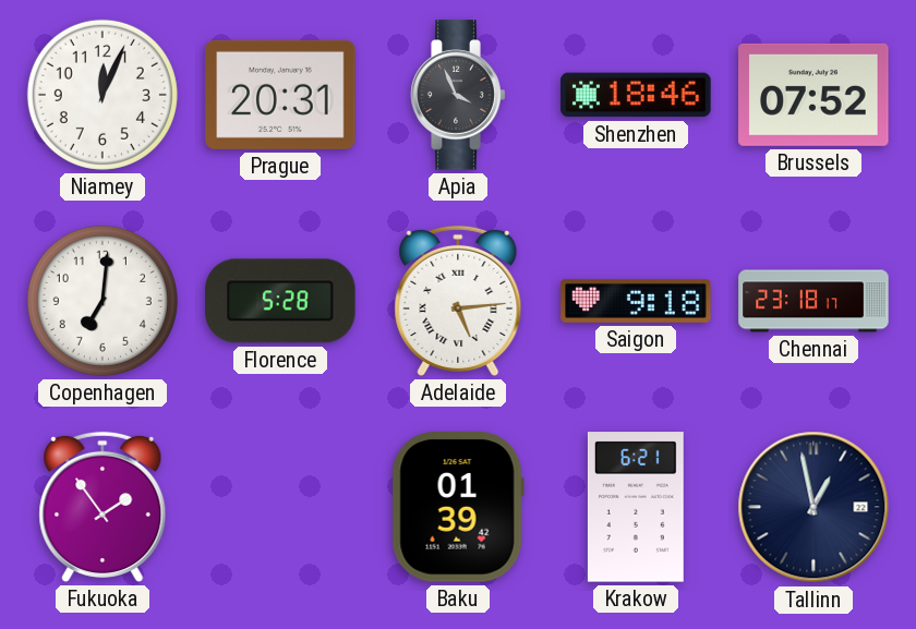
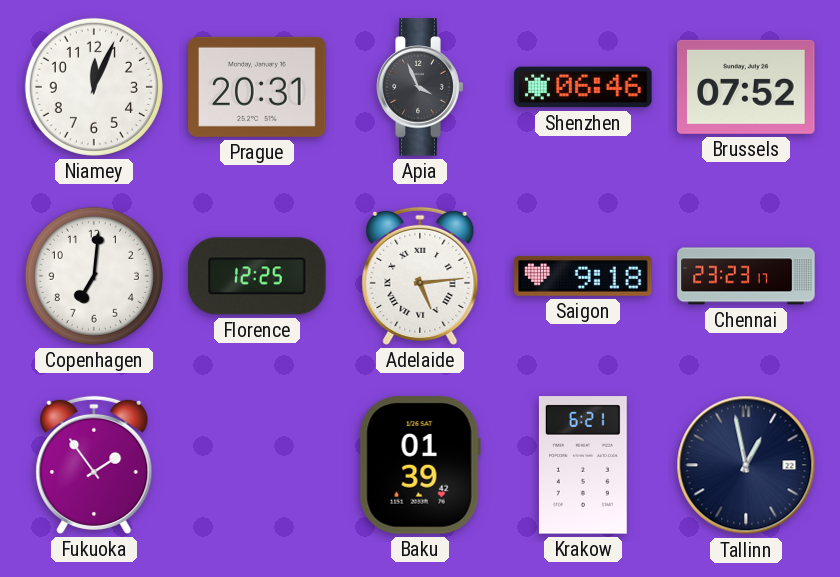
Shenzhen: 18:46 -> 06:46 (583, 87)
Florence: 5:28 -> 12:25 (257, 276)
Chennai: 23:18 -> 23:23 (746, 276)
